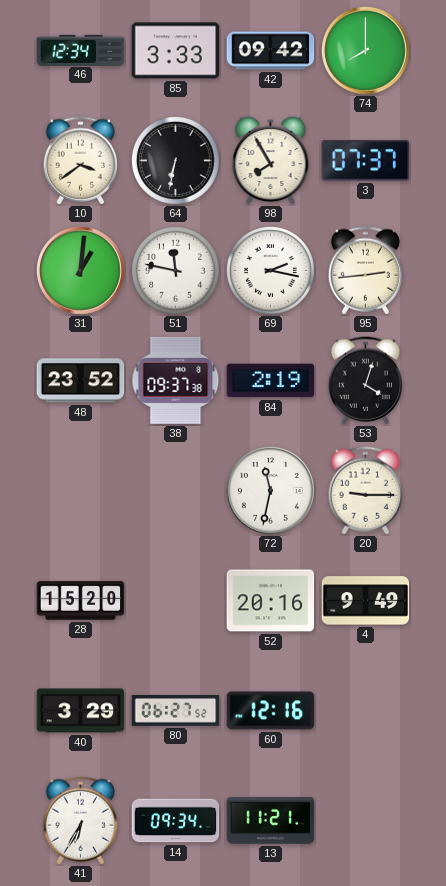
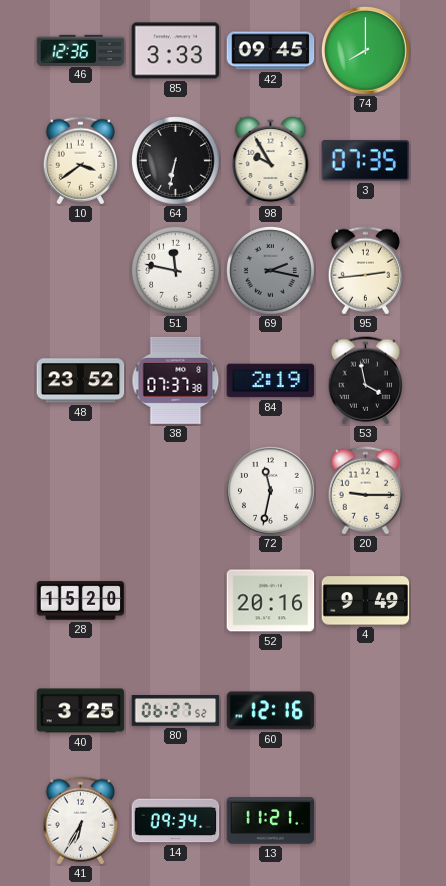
46: 12:34 -> 12:36 (81, 50)
42: 09:42 -> 09:45 (271, 51)
98: 7:55 -> 9:55 (271, 160)
3: 07:37 -> 07:35 (366, 161)
31: 1:01 -> none (81, 271)
69 dial: white -> grey (271, 271)
38: 09:37 -> 07:37 (176, 380)
53: 4:03 -> 3:58 (365, 381)
40: 3:29 -> 3:25 (81, 711)
